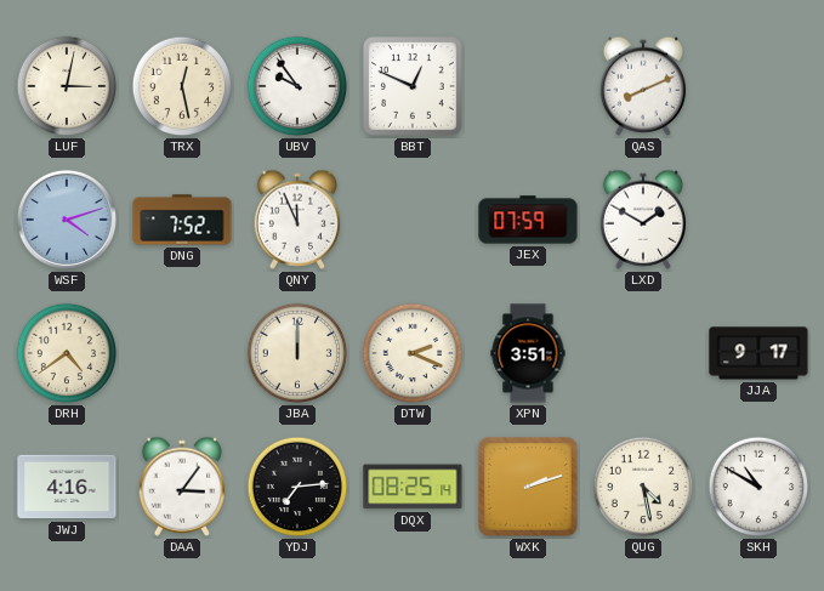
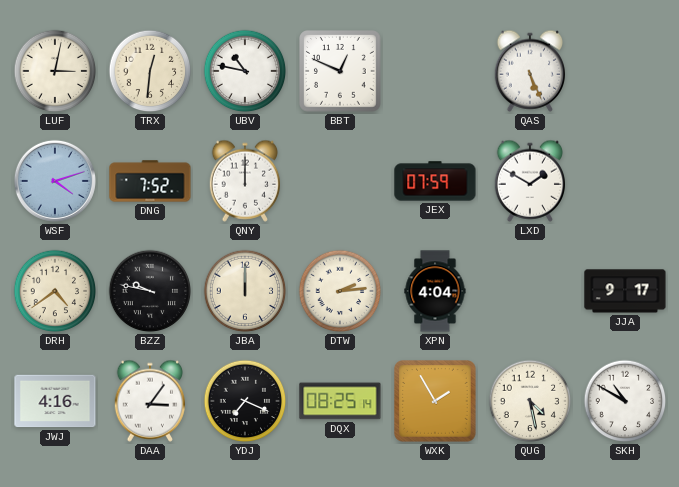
TRX: 12:28 -> 12:31 (150, 71)
UBV: 9:54 -> 10:47 (245, 71)
QAS: 8:11 -> 5:26 (530, 71)
QNY: 11:56 -> 12:00 (245, 181)
BZZ: none -> 9:47 (150, 291)
DTW: 2:19 -> 2:14 (340, 291)
XPN: 3:51 -> 4:04 (435, 291)
YDJ: 7:14 -> 7:19 (245, 401)
WXK: 2:12 -> 1:55 (436, 402)
